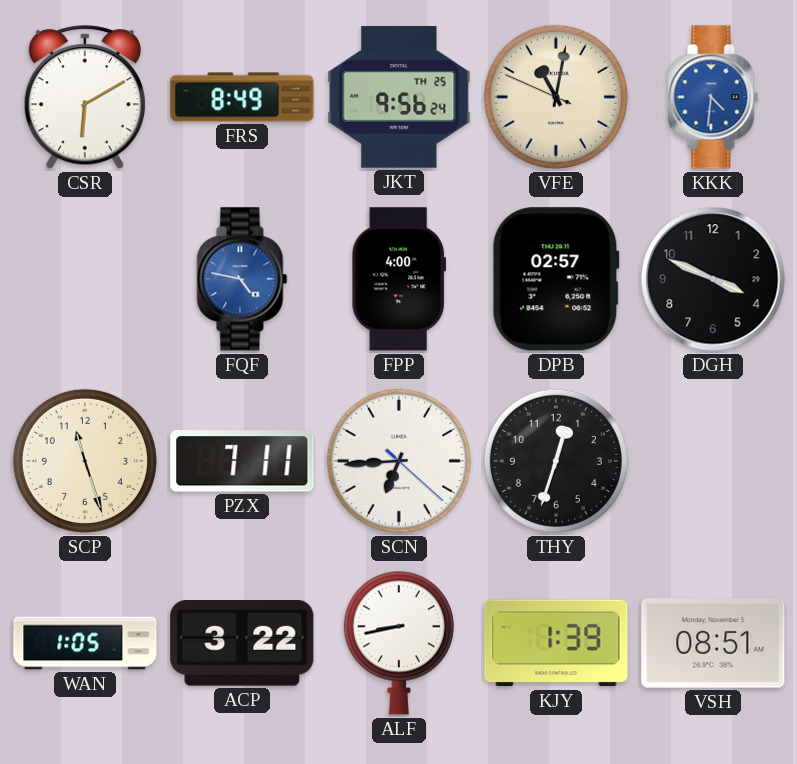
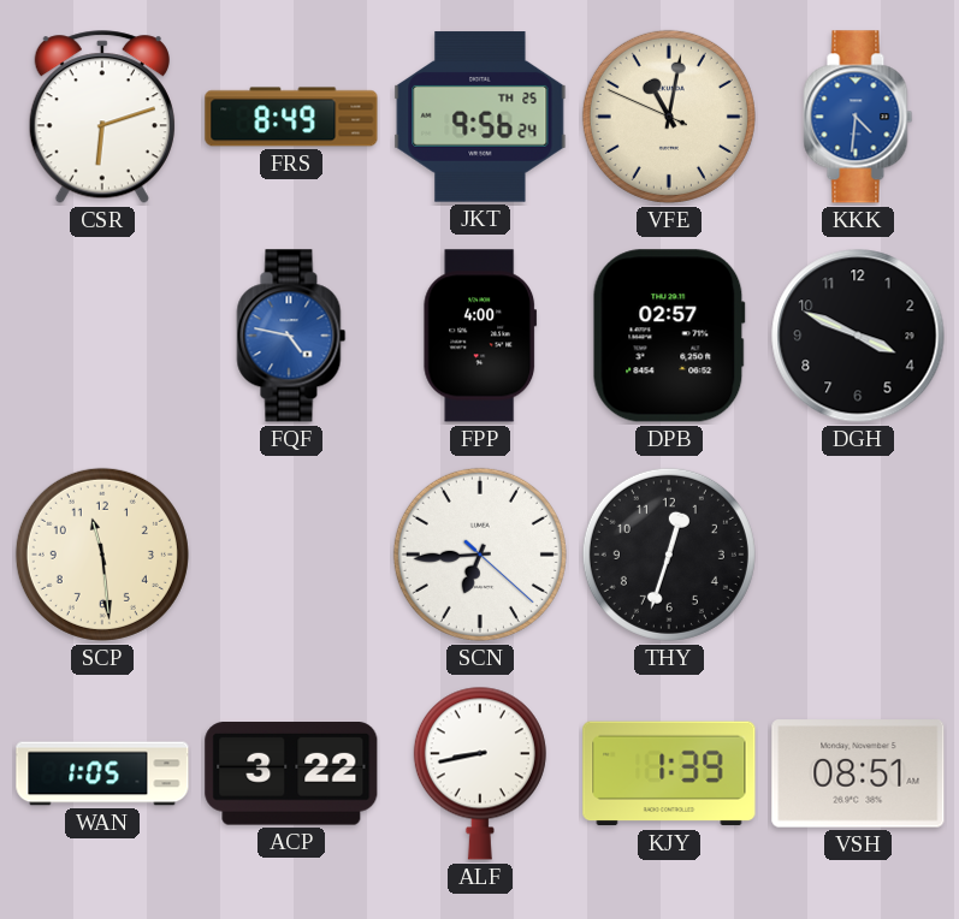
CSR: 6:10 -> 6:12 (102, 118)
SCP: 11:27 -> 11:29 (102, 555)
PZX: 7:11 -> none (242, 461)
